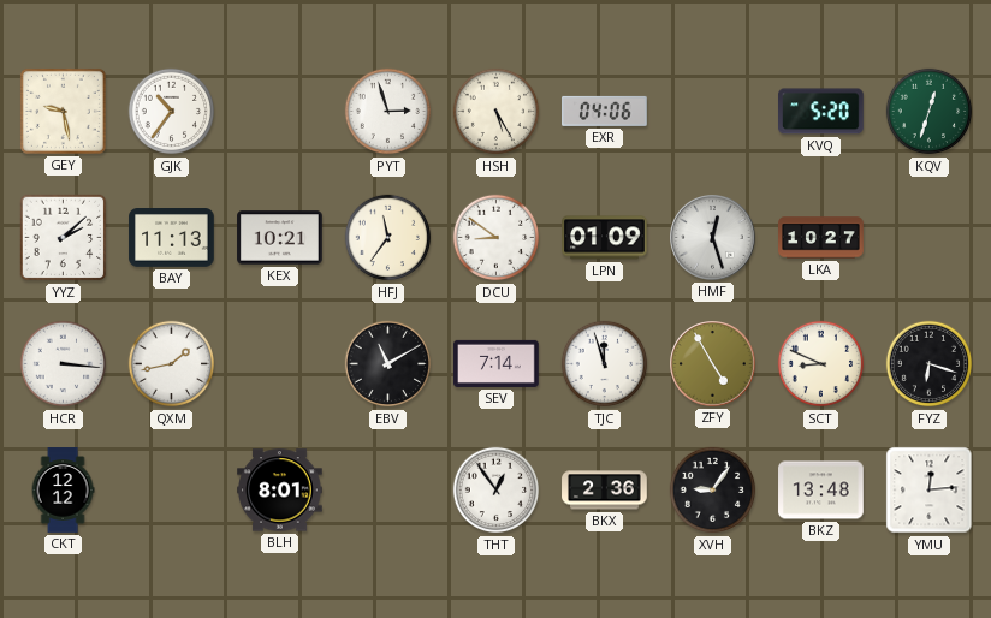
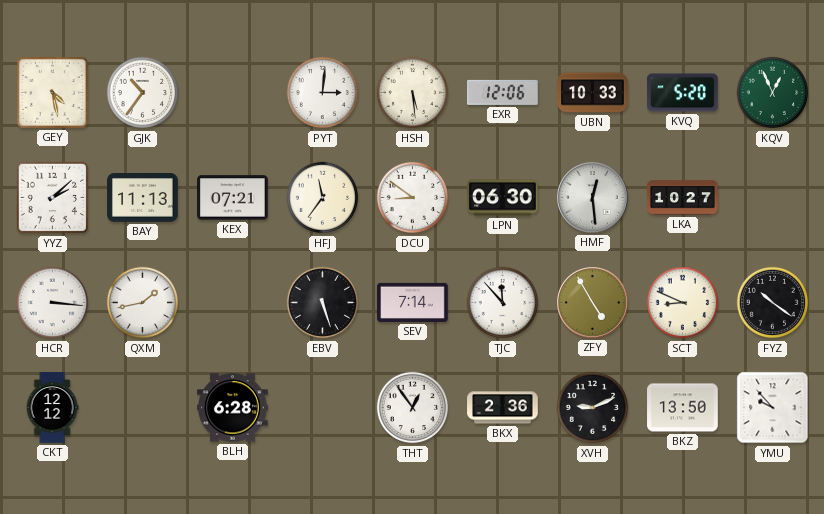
GEY: 9:28 -> 4:28 (52, 92)
PYT: 2:57 -> 3:01 (323, 93)
HSH: 5:25 -> 5:29 (413, 93)
EXR: 04:06 -> 12:06 (503, 92)
UBN: none -> 10:33 (593, 93)
KQV: 12:33 -> 12:56 (773, 93)
KEX: 10:21 -> 07:21 (233, 198)
LPN: 01:09 -> 06:30 (503, 198)
HMF: 12:27 -> 12:29 (593, 198)
EBV: 11:10 -> 5:27 (323, 303)
TJC: 11:57 -> 11:53 (503, 303)
FYZ: 6:18 -> 10:21 (773, 303)
BLH: 8:01 -> 6:28 (233, 408)
XVH: 9:06 -> 9:11 (593, 408)
BKZ: 13:48 -> 13:50 (683, 408)
YMU: 12:14 -> 9:53 (773, 408)
